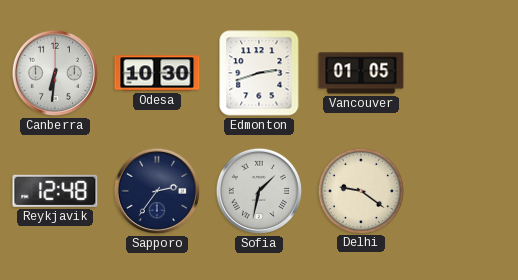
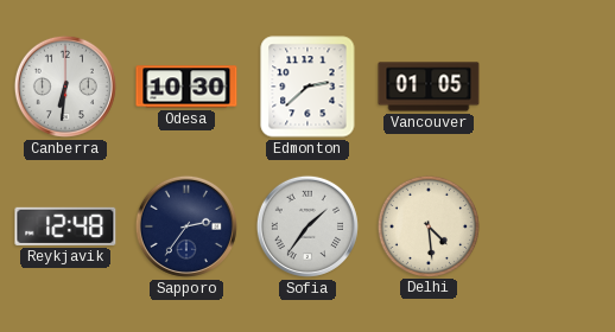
Edmonton: 2:42 -> 2:38 (307, 87)
Sofia: 1:32 -> 1:36 (307, 226)
Delhi: 9:21 -> 4:29 (427, 225)
